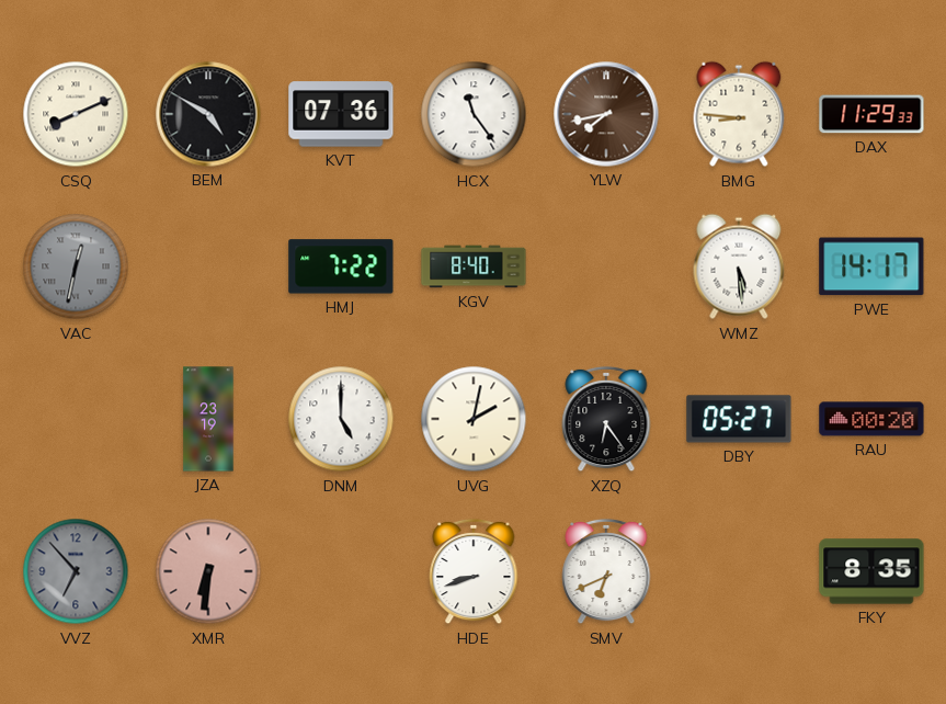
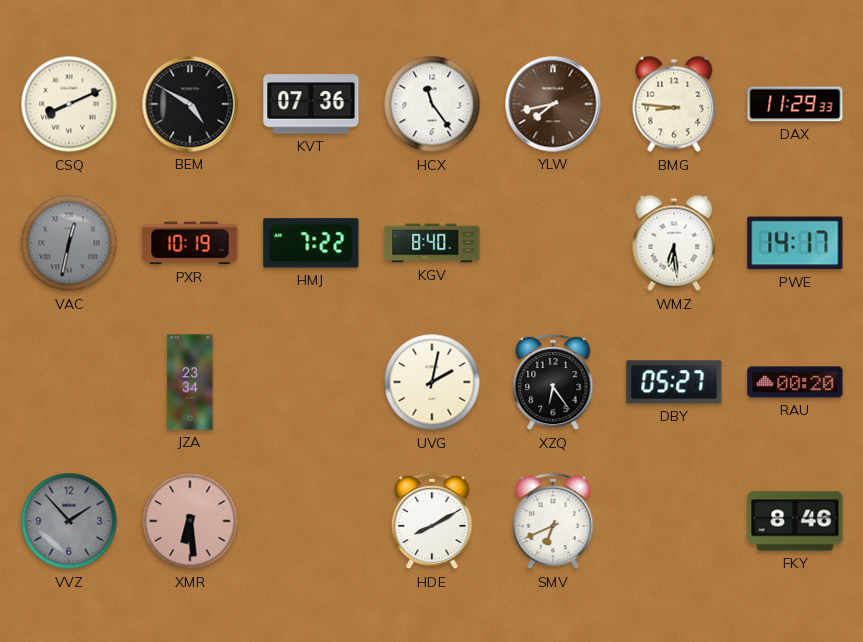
PXR: none -> 10:19 (190, 243)
WMZ: 5:29 -> 6:29 (674, 243)
JZA: 23:19 -> 23:34 (190, 382)
DNM: 5:00 -> none (341, 419)
VVZ: 6:53 -> 1:53 (69, 521)
XMR: 6:31 -> 6:29 (190, 521)
HDE: 8:42 -> 8:10 (432, 521)
FKY: 8:35 -> 8:46 (795, 521)
